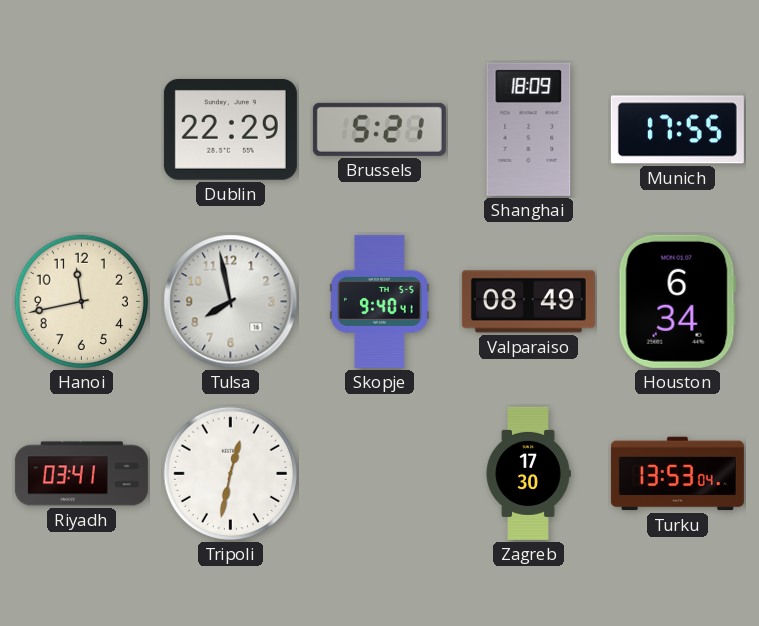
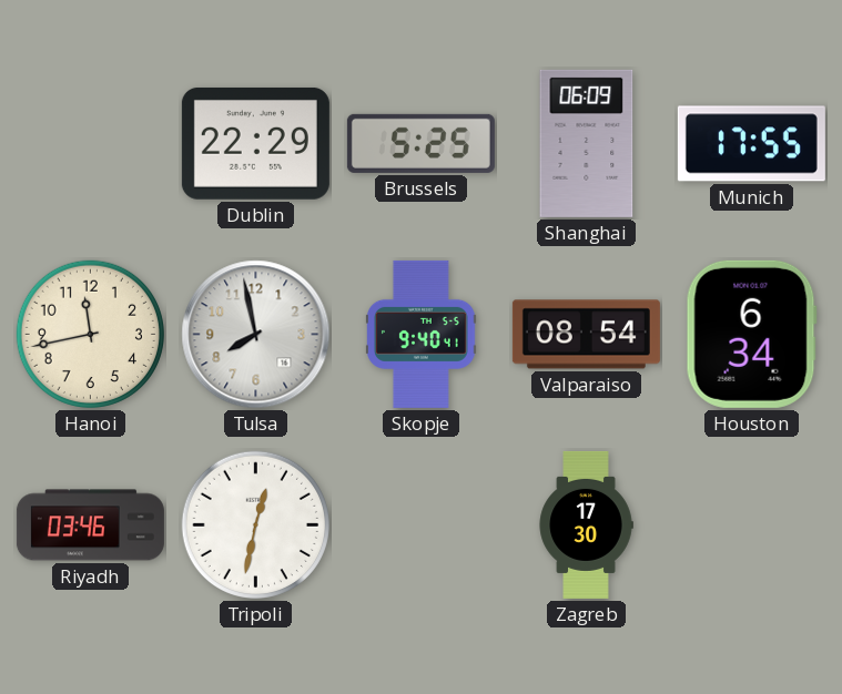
Brussels: 5:21 -> 5:25 (420, 143)
Shanghai: 18:09 -> 06:09 (587, 143)
Valparaiso: 08:49 -> 08:54 (586, 335)
Riyadh: 03:41 -> 03:46 (90, 525)
Turku: 13:53 -> none (677, 474)
